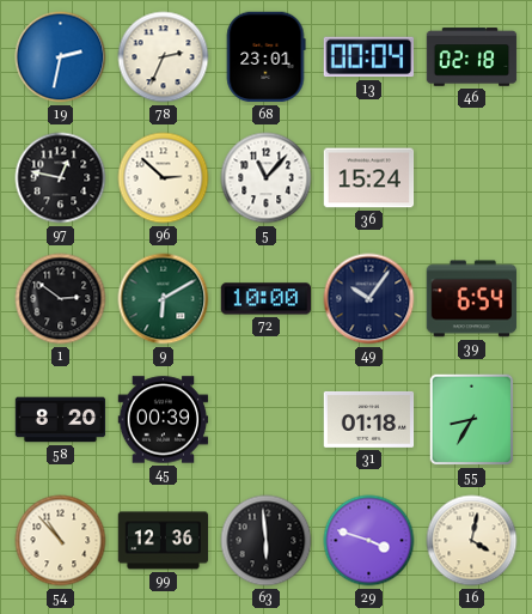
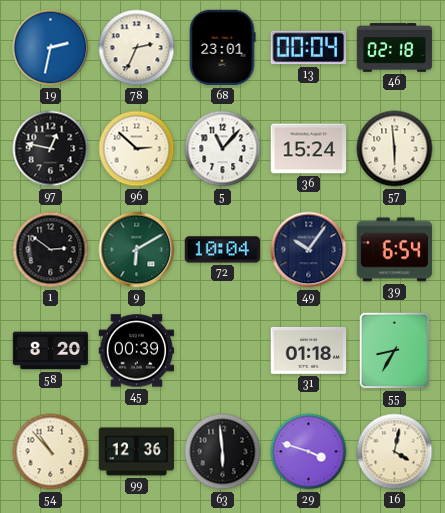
57: none -> 5:59 (395, 149)
72: 10:00 -> 10:04 (223, 250)
